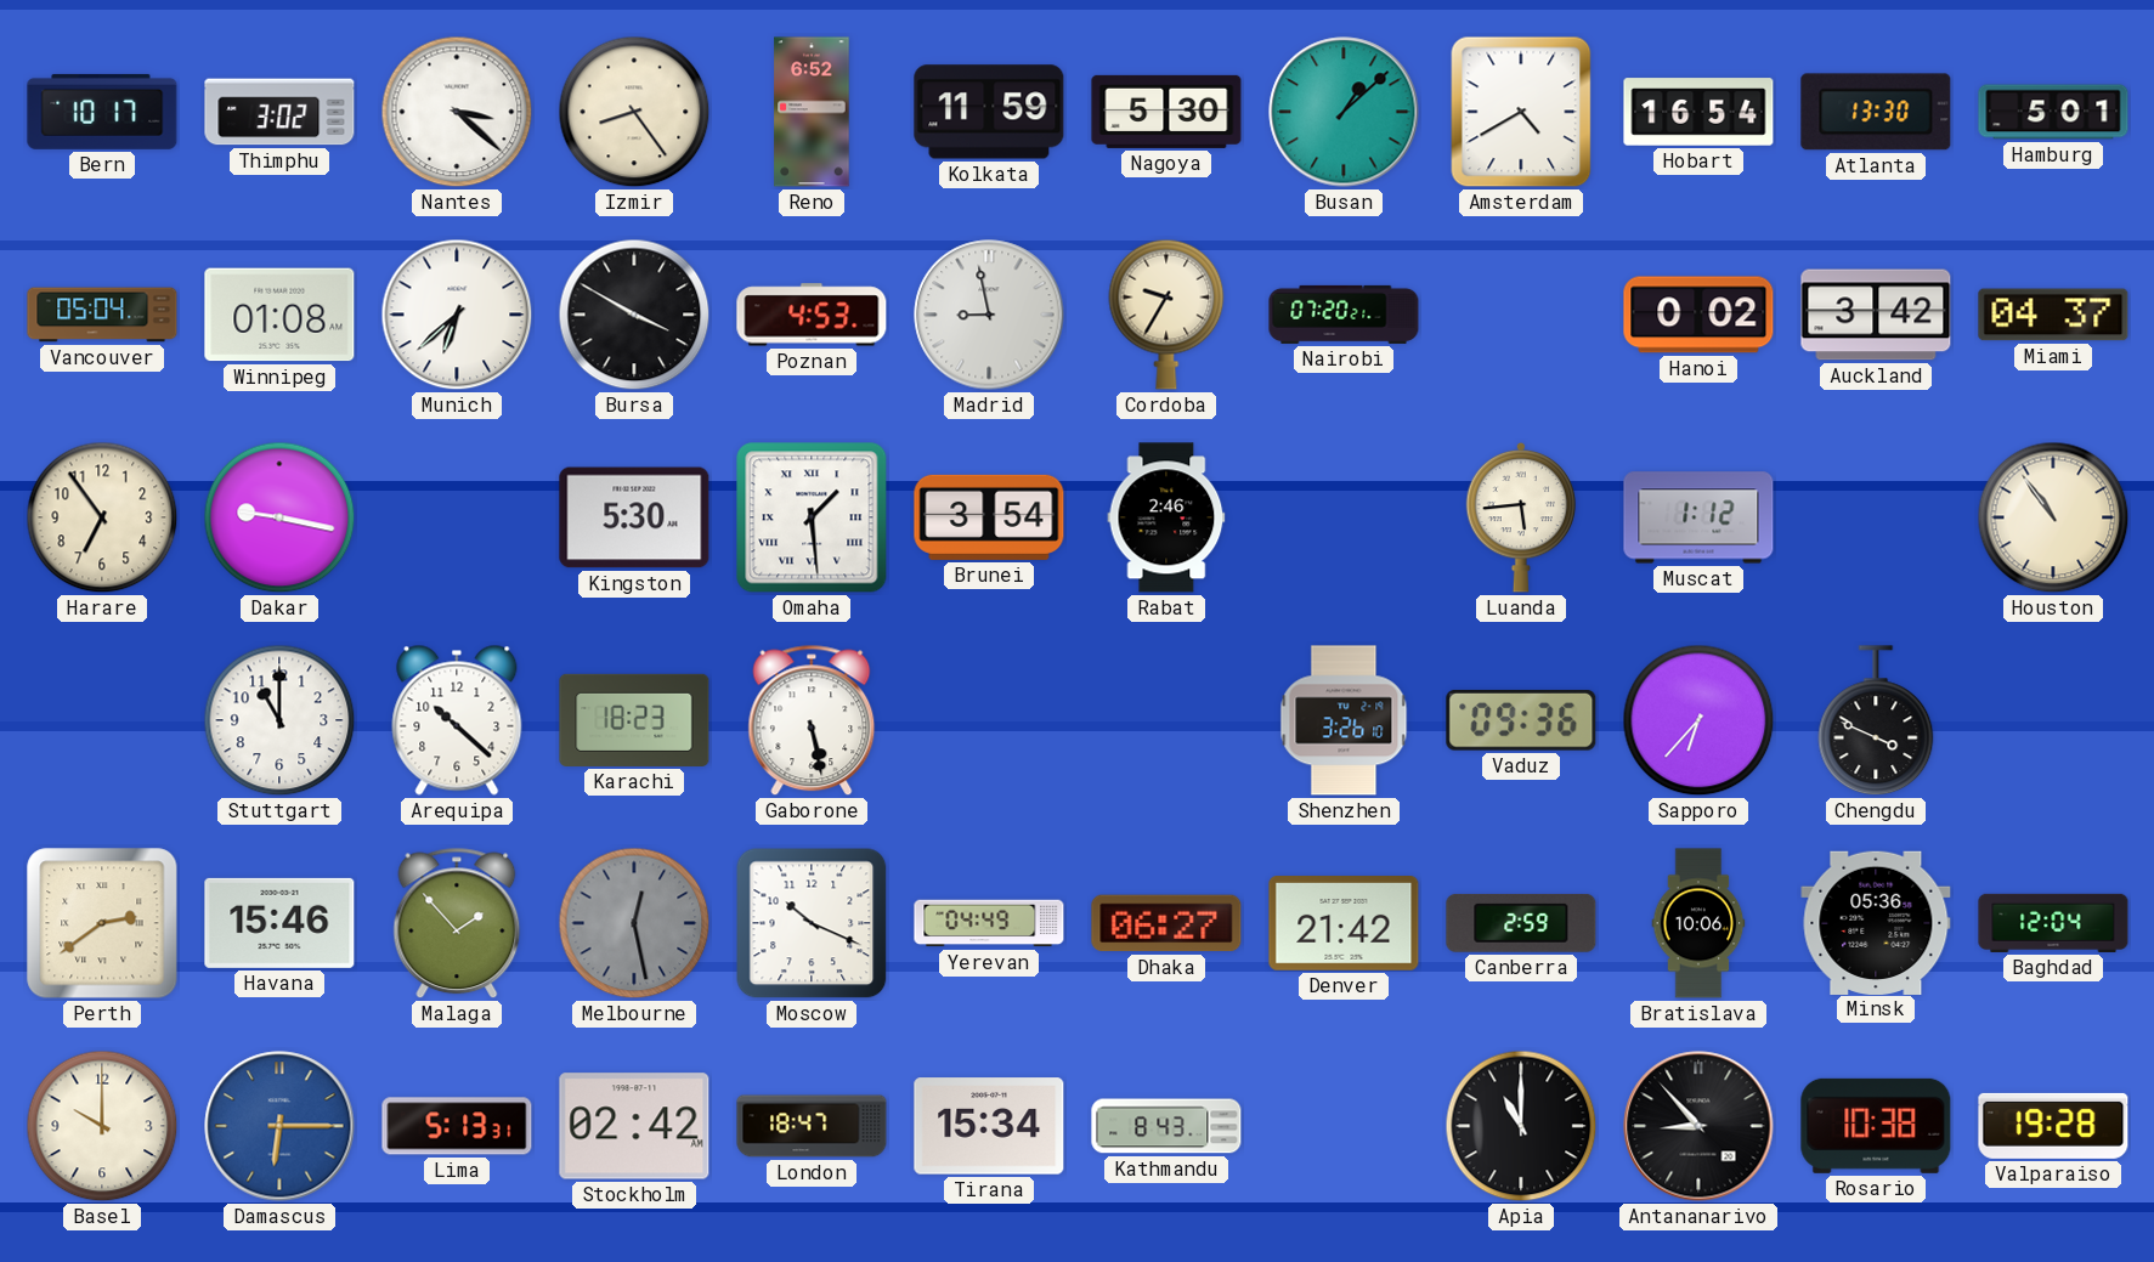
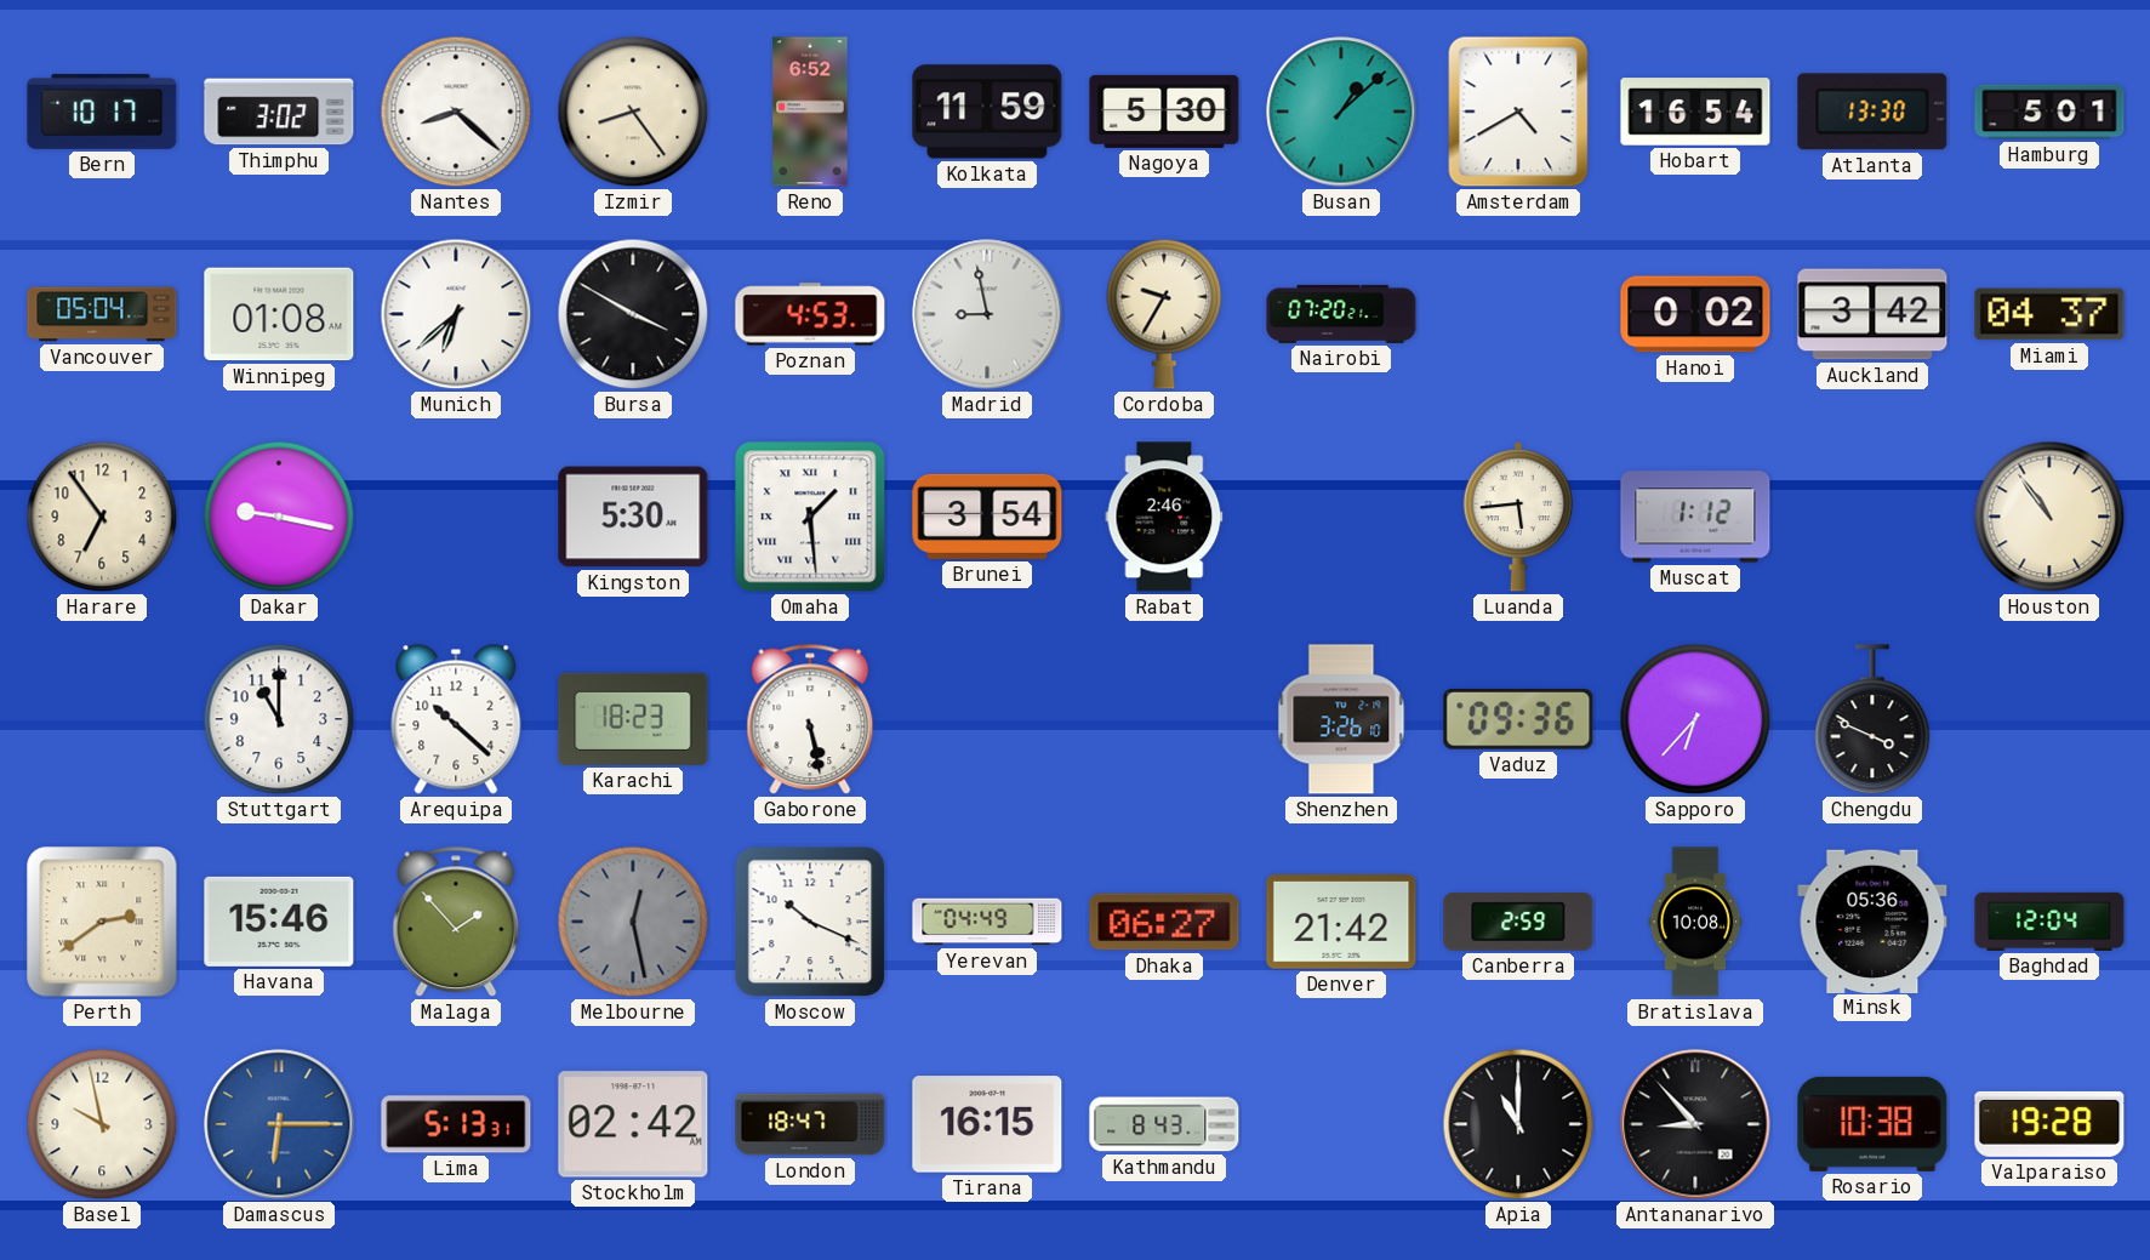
Nantes: 3:22 -> 8:22 (456, 112)
Bratislava: 10:06 -> 10:08 (1695, 922)
Basel: 10:00 -> 9:58 (102, 1124)
Tirana: 15:34 -> 16:15 (987, 1124)
